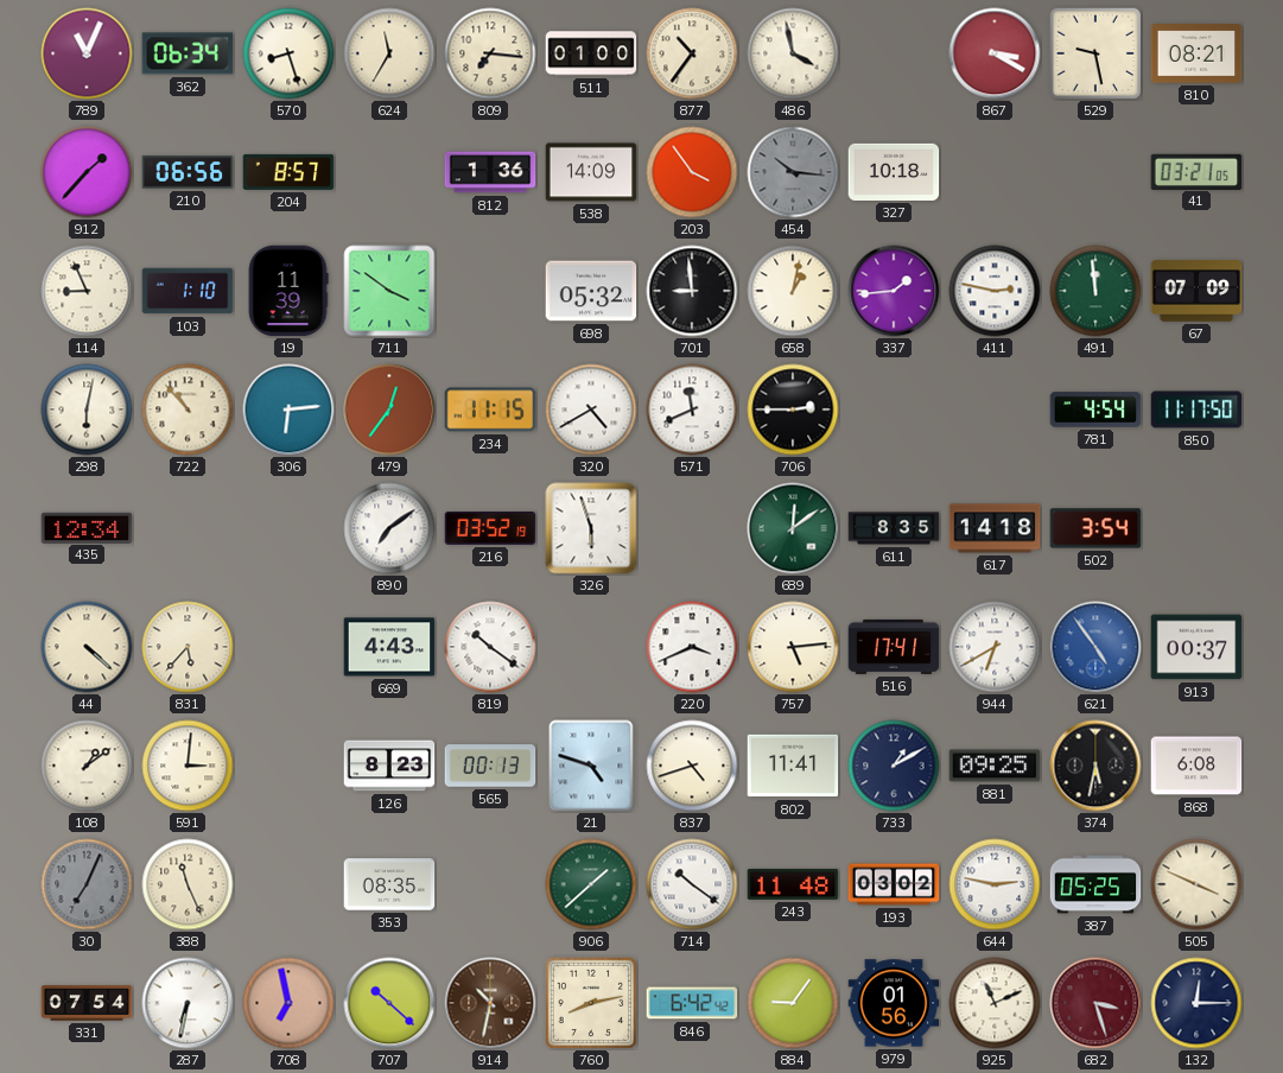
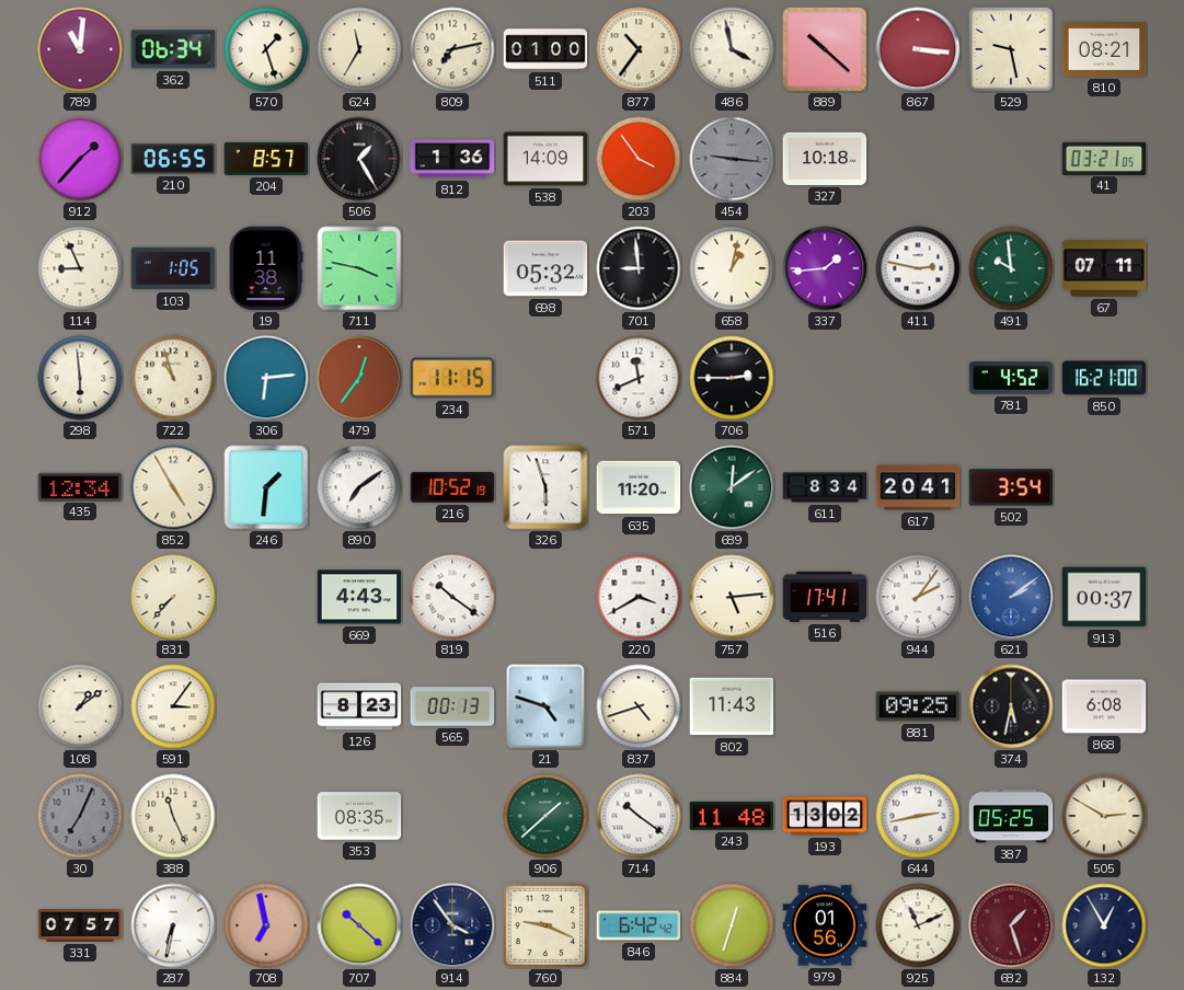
789: 11:04 -> 11:01 (80, 49)
570: 8:27 -> 1:27 (266, 49)
809: 7:16 -> 7:13 (452, 49)
889: none -> 10:22 (825, 49)
867: 3:20 -> 3:16 (918, 49)
210: 06:56 -> 06:55 (173, 159)
506: none -> 1:25 (359, 159)
454: 10:16 -> 9:16 (732, 159)
103: 1:10 -> 1:05 (173, 268)
19: 11:39 -> 11:38 (266, 268)
711: 3:51 -> 3:47 (359, 268)
491: 11:59 -> 9:59 (1011, 268)
67: 07:09 -> 07:11 (1104, 268)
298: 6:02 -> 5:59 (80, 378)
722: 10:53 -> 10:57 (173, 378)
320: 4:40 -> none (591, 409)
781: 4:54 -> 4:52 (1011, 378)
850: 11:17 -> 16:21 (1104, 378)
852: none -> 4:55 (173, 487)
246: none -> 1:31 (266, 487)
216: 03:52 -> 10:52 (452, 487)
635: none -> 11:20 (639, 487)
611: 8:35 -> 8:34 (825, 487)
617: 14:18 -> 20:41 (918, 487)
44: 4:22 -> none (87, 647)
831: 5:37 -> 7:37 (173, 597)
220: 3:41 -> 3:40 (639, 597)
944: 6:40 -> 2:06 (918, 597)
621: 4:54 -> 2:09 (1011, 597)
591: 3:01 -> 3:06 (173, 706)
802: 11:41 -> 11:43 (732, 706)
733: 1:10 -> none (894, 766)
193: 03:02 -> 13:02 (825, 816)
644: 2:47 -> 2:43 (918, 816)
505: 3:49 -> 2:50 (1104, 816)
331: 07:54 -> 07:57 (80, 925)
914: 10:32 -> 3:54 (452, 925)
914 dial: brown -> navy (452, 925)
760: 8:13 -> 9:19 (545, 925)
884: 9:06 -> 12:33 (732, 925)
682: 3:27 -> 1:27 (1011, 925)
132: 12:15 -> 12:55 (1104, 925)
